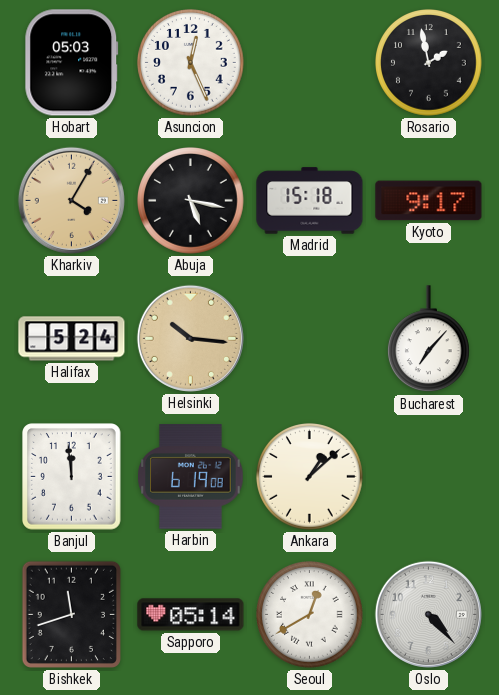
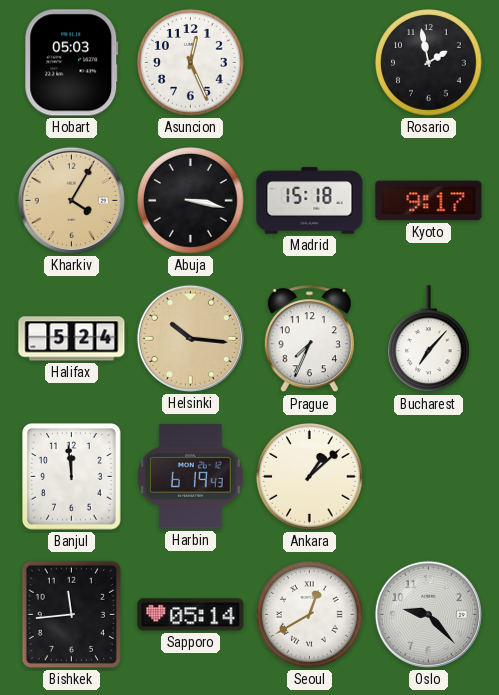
Abuja: 5:17 -> 3:17 (191, 201)
Prague: none -> 7:34 (309, 339)
Harbin: 6:19:08 -> 6:19:43 (191, 477)
Bishkek: 11:42 -> 11:44 (71, 614)
Oslo: 4:23 -> 9:23 (428, 614)
